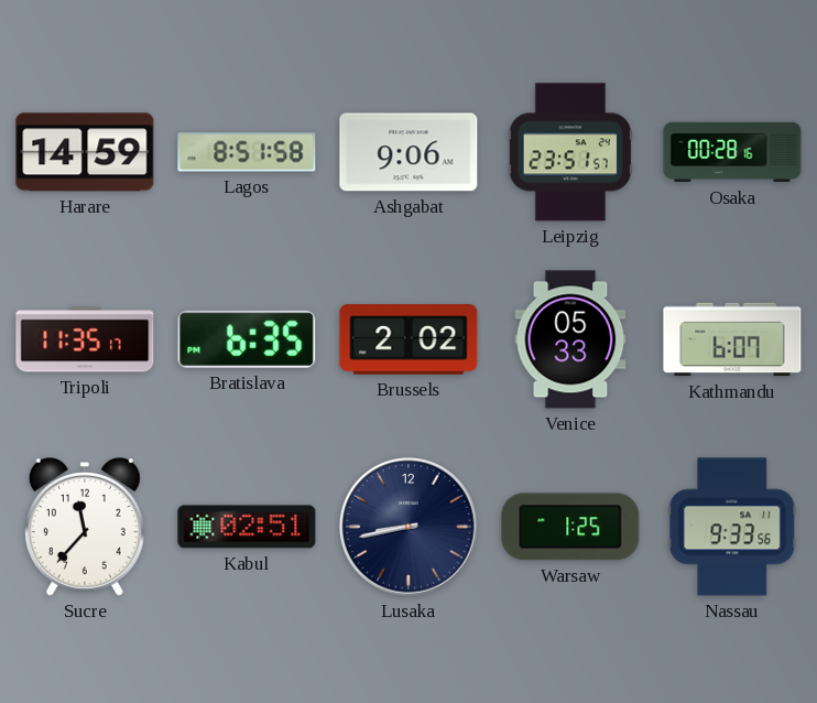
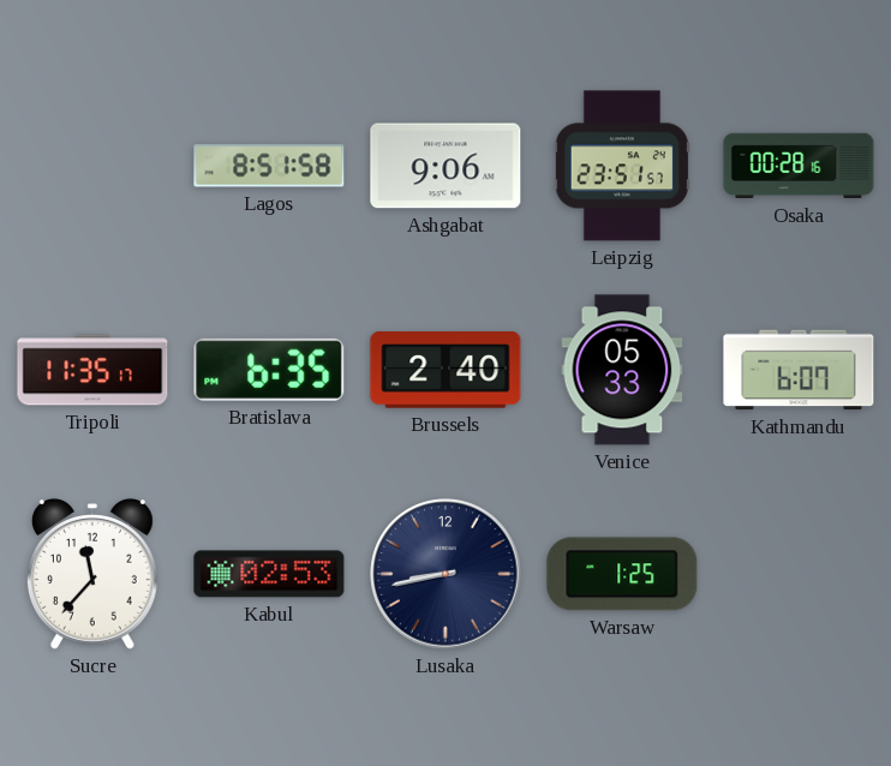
Harare: 14:59 -> none (85, 152)
Brussels: 2:02 -> 2:40 (445, 370)
Kabul: 02:51 -> 02:53 (269, 574)
Nassau: 9:33 -> none (732, 527)
